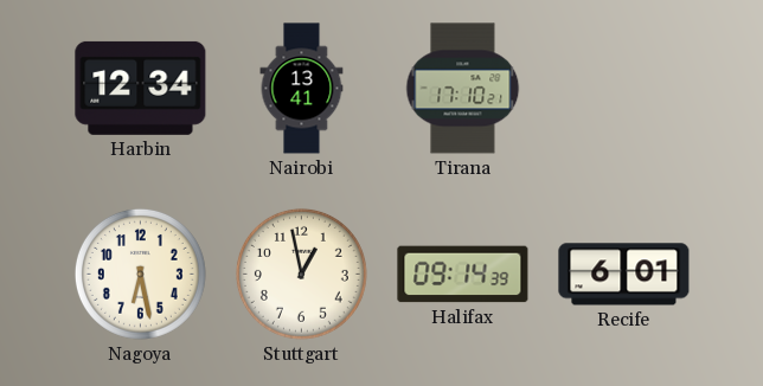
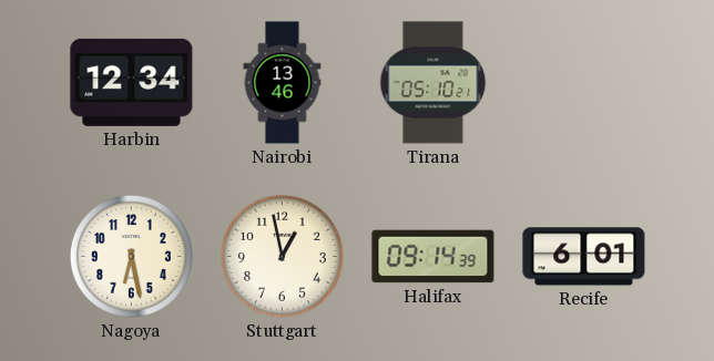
Nairobi: 13:41 -> 13:46 (283, 83)
Tirana: 17:10 -> 05:10 (433, 83)
